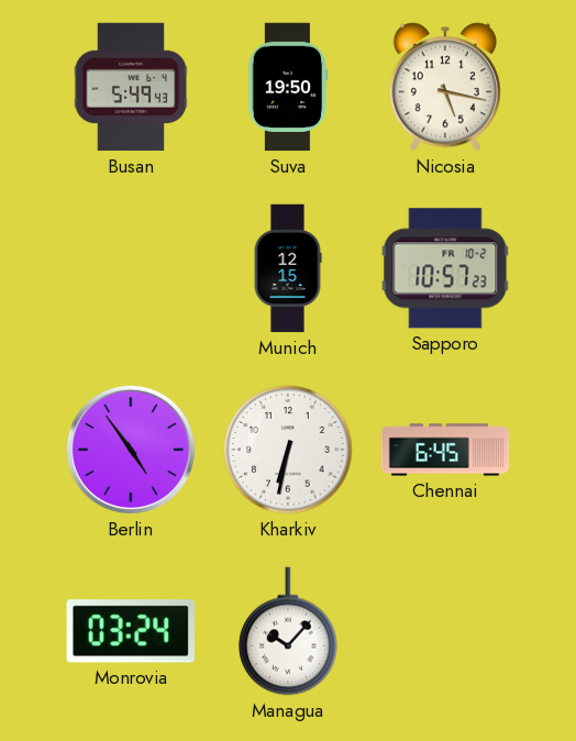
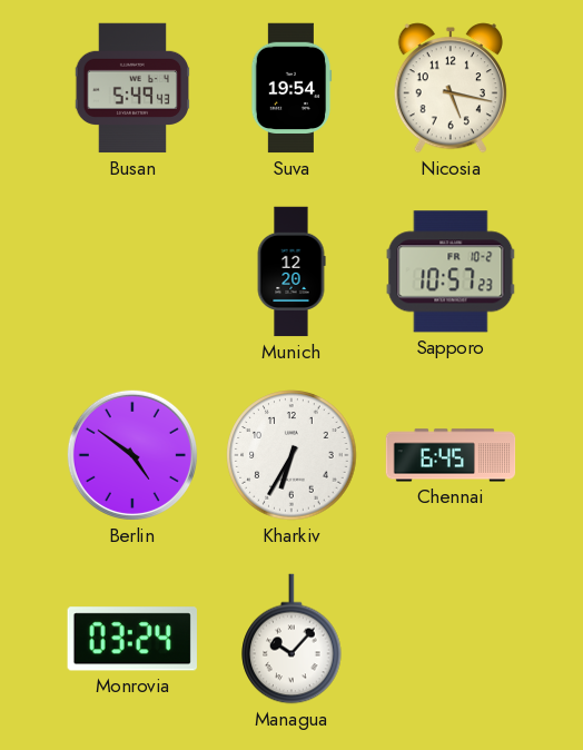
Suva: 19:50 -> 19:54 (291, 88)
Munich: 12:15 -> 12:20 (291, 272)
Berlin: 4:54 -> 4:51 (132, 455)
Kharkiv: 6:32 -> 6:35 (291, 455)
